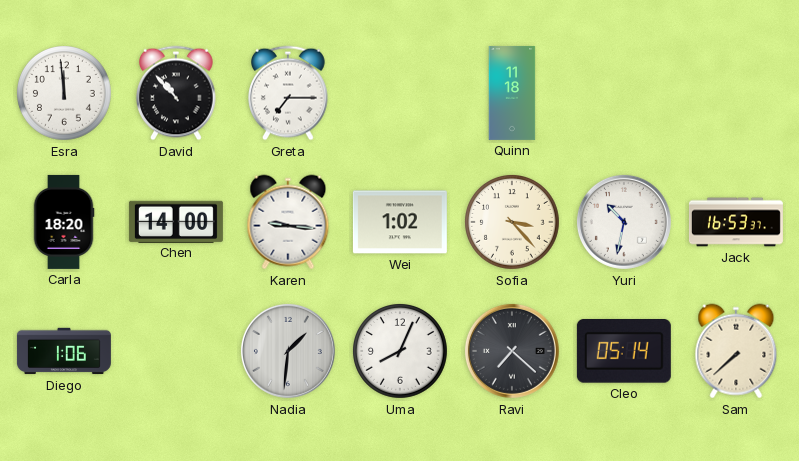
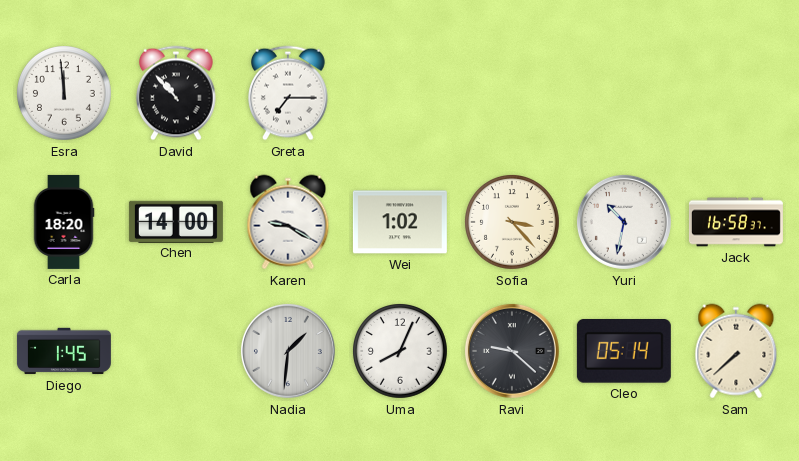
Quinn: 11:18 -> none (512, 93)
Karen: 9:16 -> 9:20 (288, 222)
Jack: 16:53 -> 16:58 (736, 222)
Diego: 1:06 -> 1:45 (64, 351)
Ravi: 7:22 -> 9:22 (512, 351)
